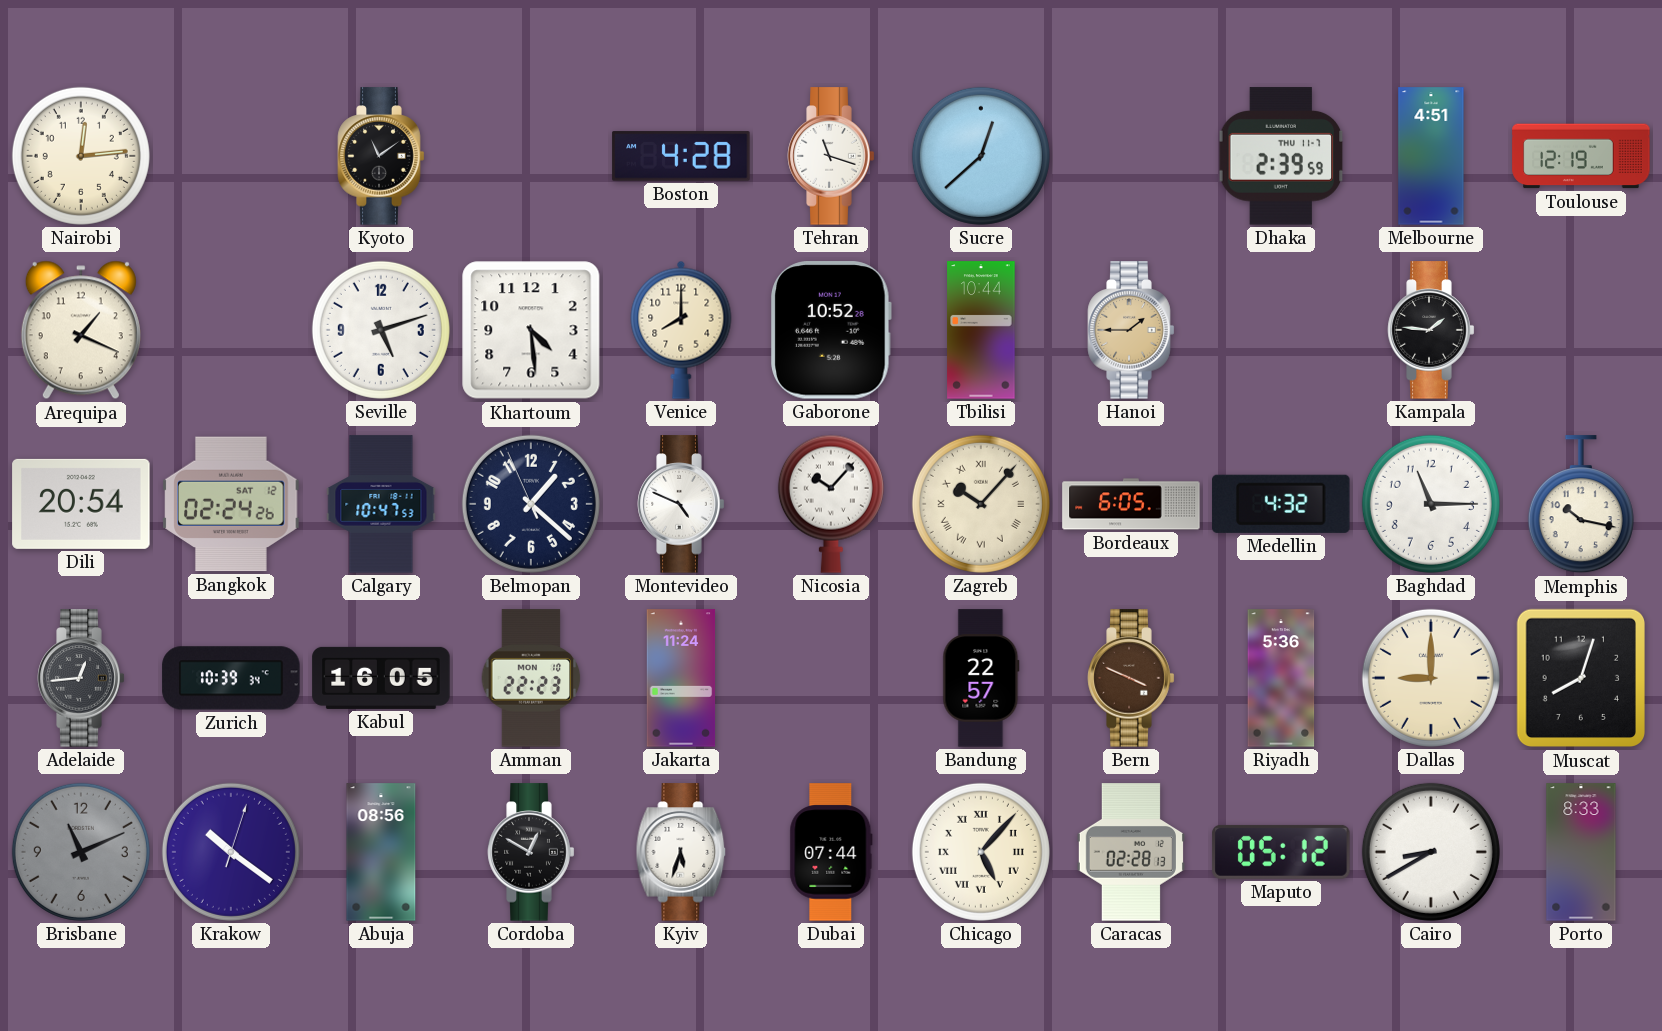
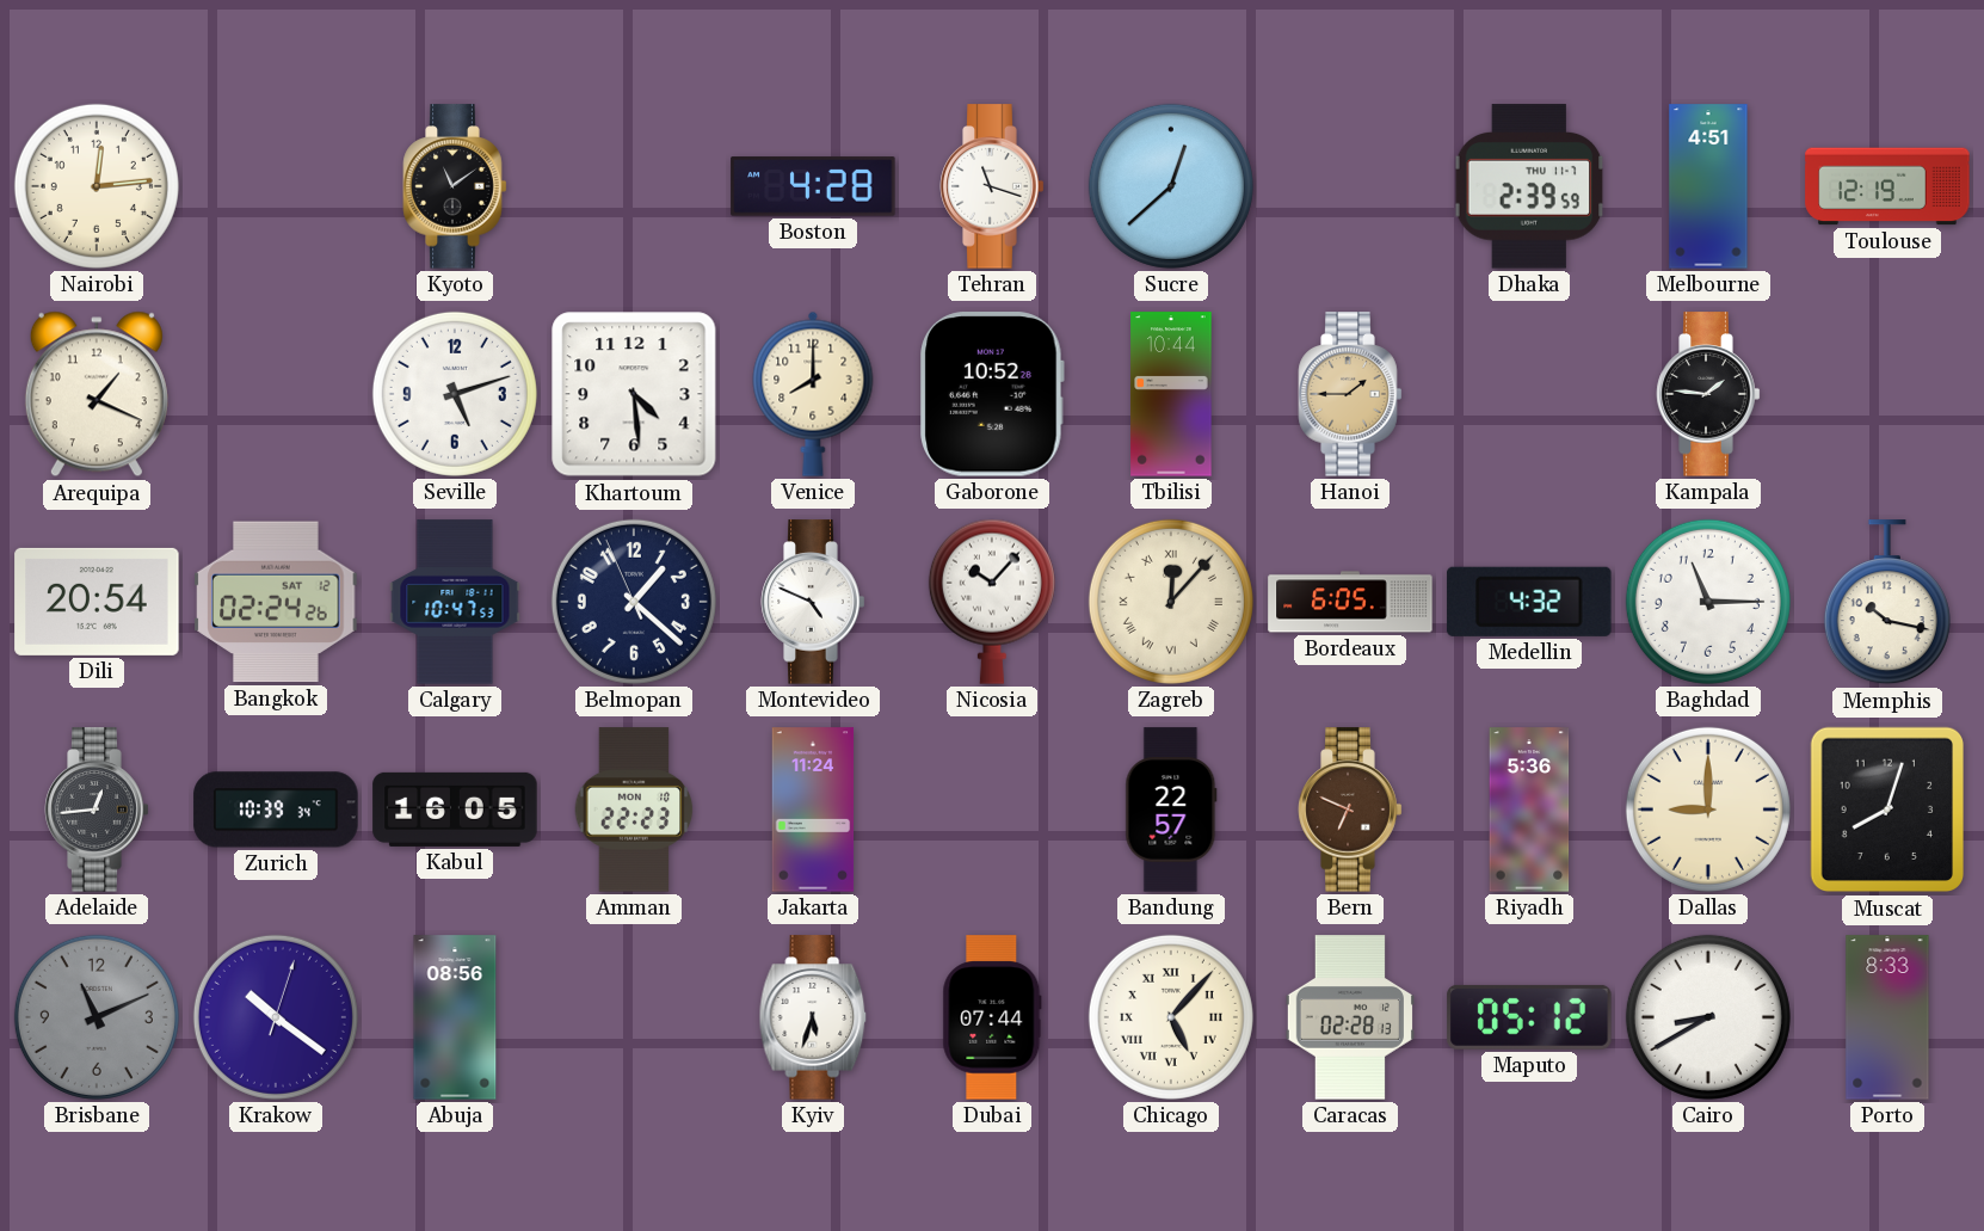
Zagreb: 10:07 -> 12:07 (1171, 602)
Bern: 3:49 -> 6:49 (1350, 810)
Cordoba: 12:50 -> none (531, 852)
